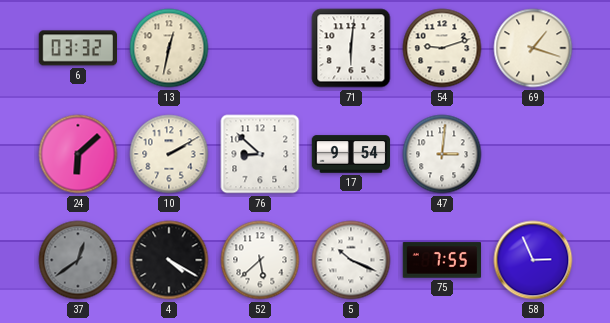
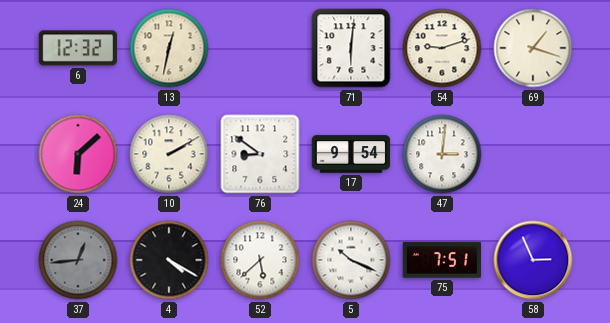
6: 03:32 -> 12:32 (77, 48)
76: 8:52 -> 8:51 (260, 154)
37: 12:39 -> 12:44 (78, 260)
75: 7:55 -> 7:51 (441, 260)
